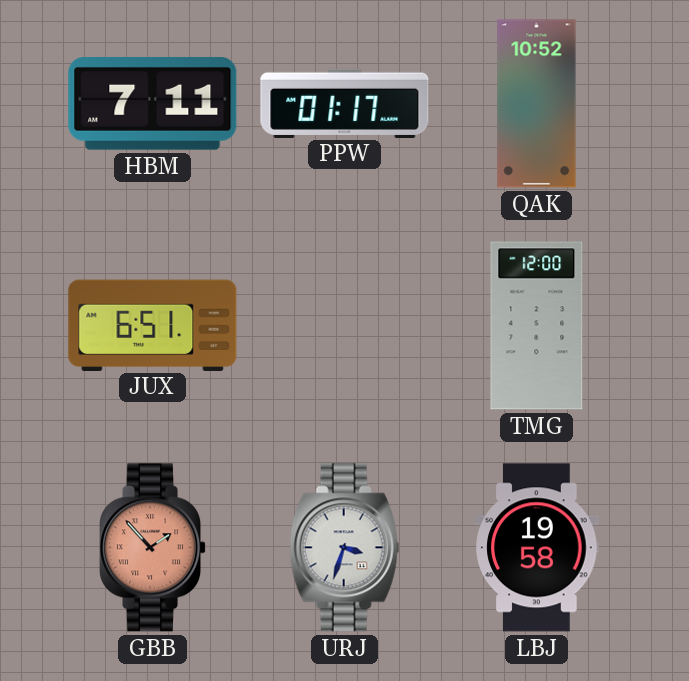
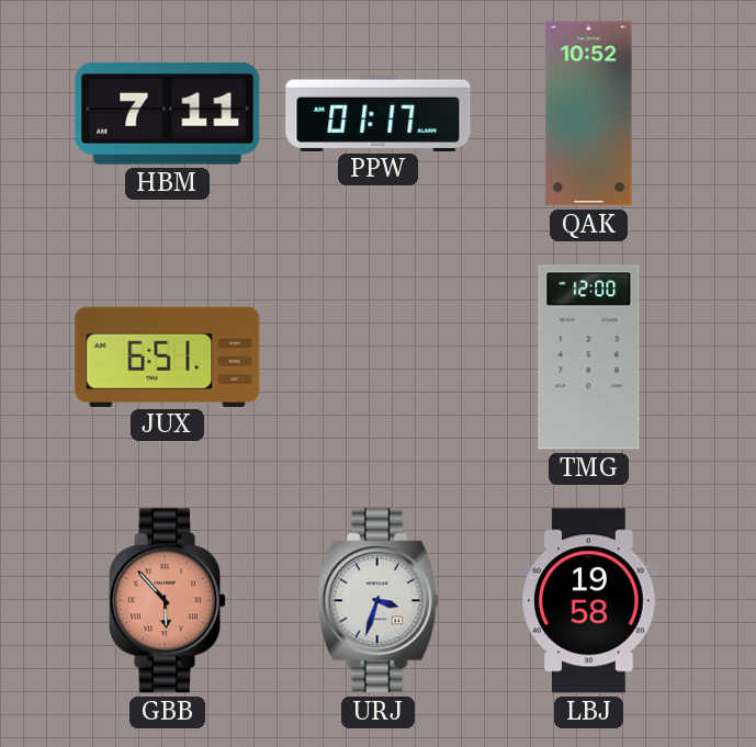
GBB: 1:53 -> 5:53 (168, 601)
